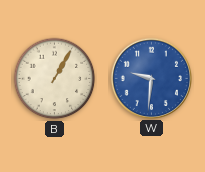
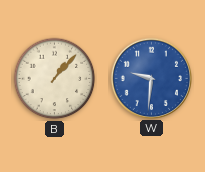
B: 1:05 -> 1:07 (55, 79)
